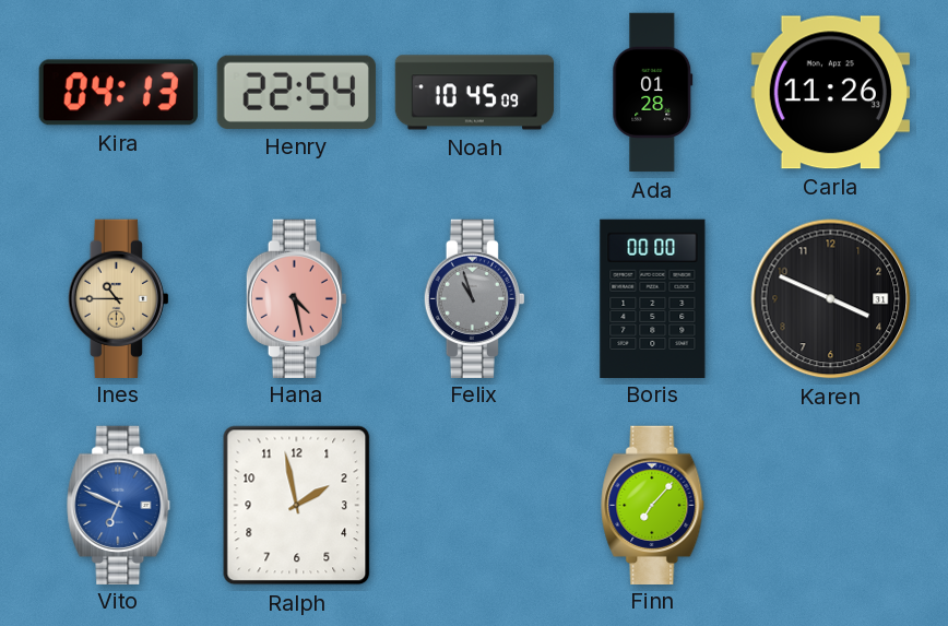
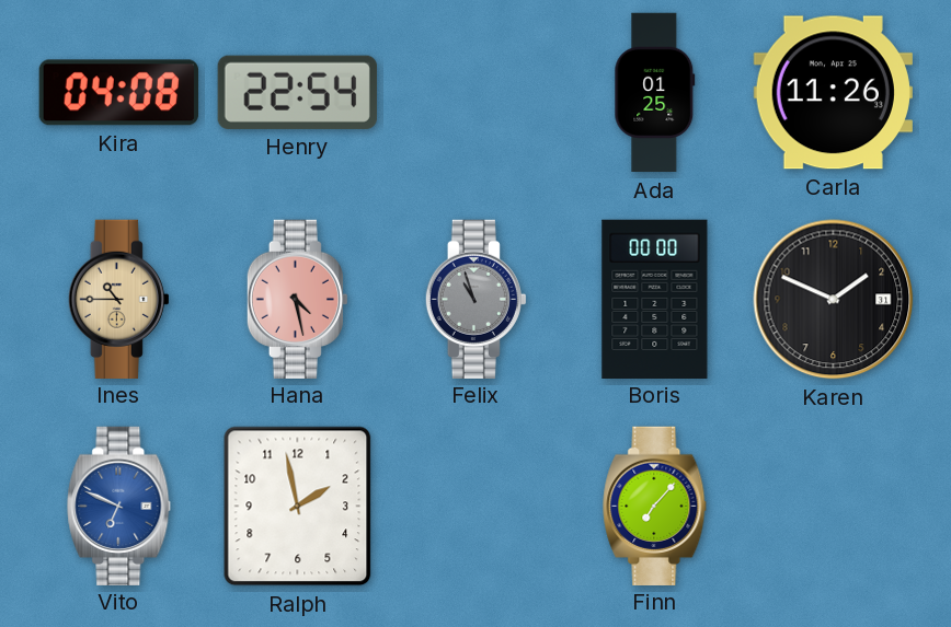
Kira: 04:13 -> 04:08 (118, 93)
Noah: 10:45 -> none (475, 93)
Ada: 01:28 -> 01:25 (655, 93)
Karen: 3:49 -> 1:49 (834, 300)
